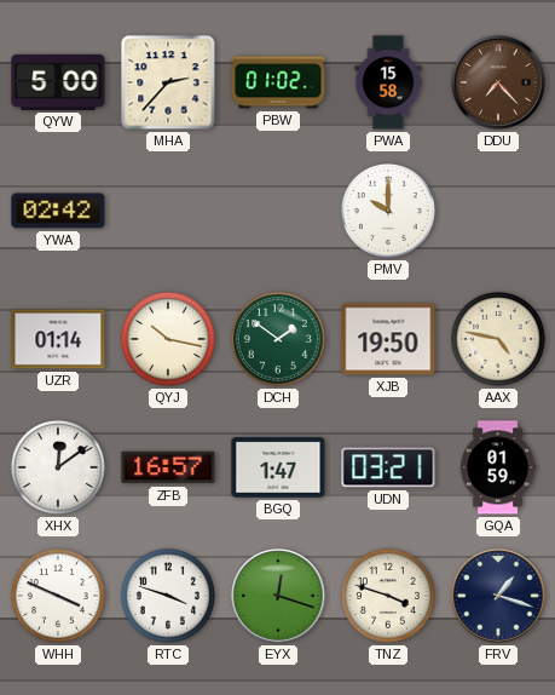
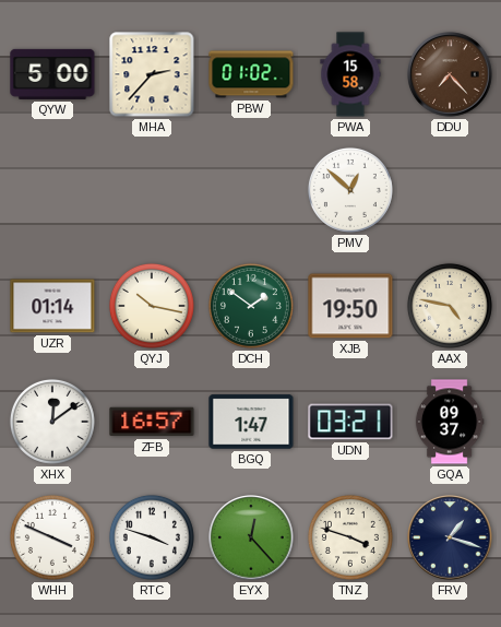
YWA: 02:42 -> none (58, 211)
PMV: 10:00 -> 12:52 (350, 190)
GQA: 01:59 -> 09:37 (450, 422)
EYX: 12:18 -> 12:23 (251, 537)
